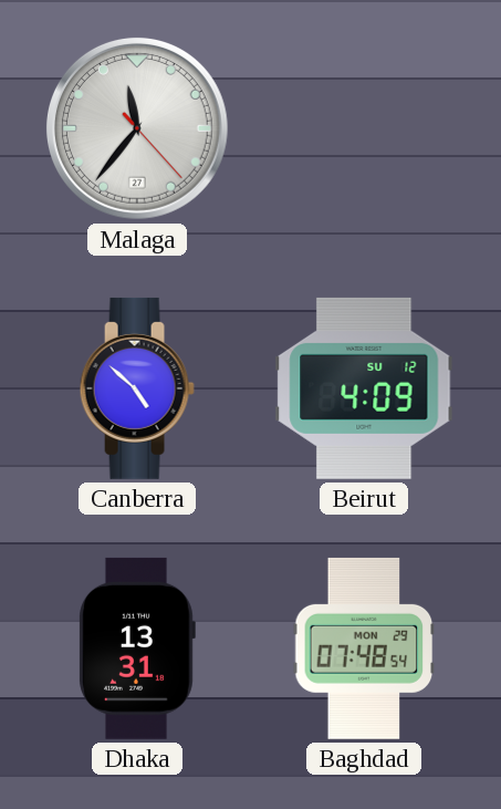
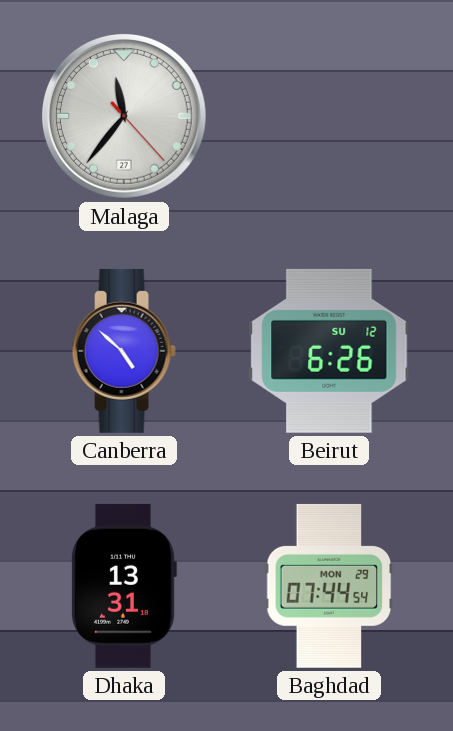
Beirut: 4:09 -> 6:26 (329, 351)
Baghdad: 07:48 -> 07:44 (329, 586)
